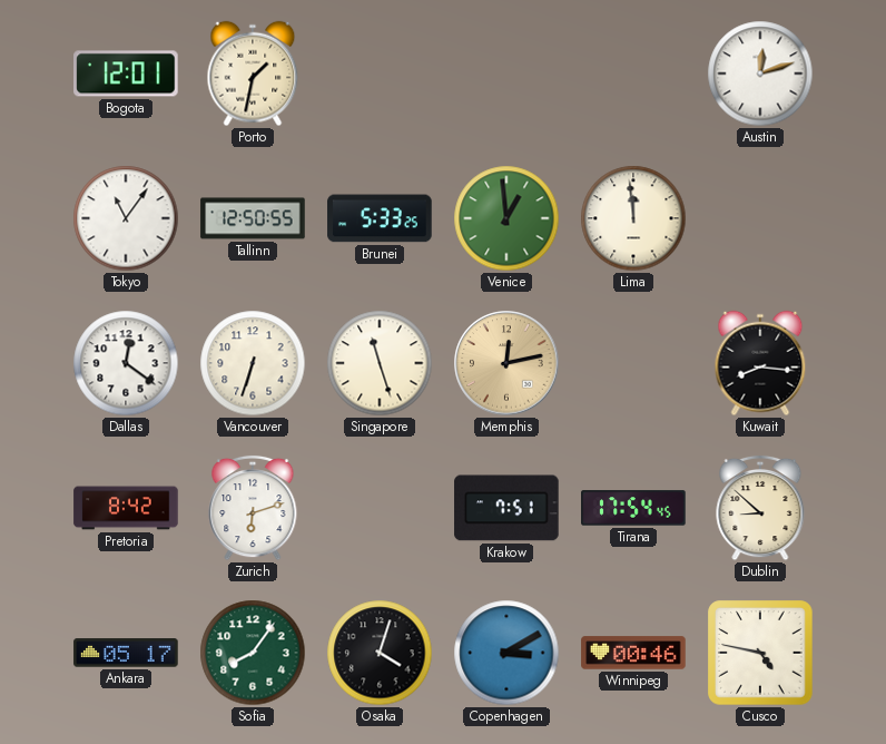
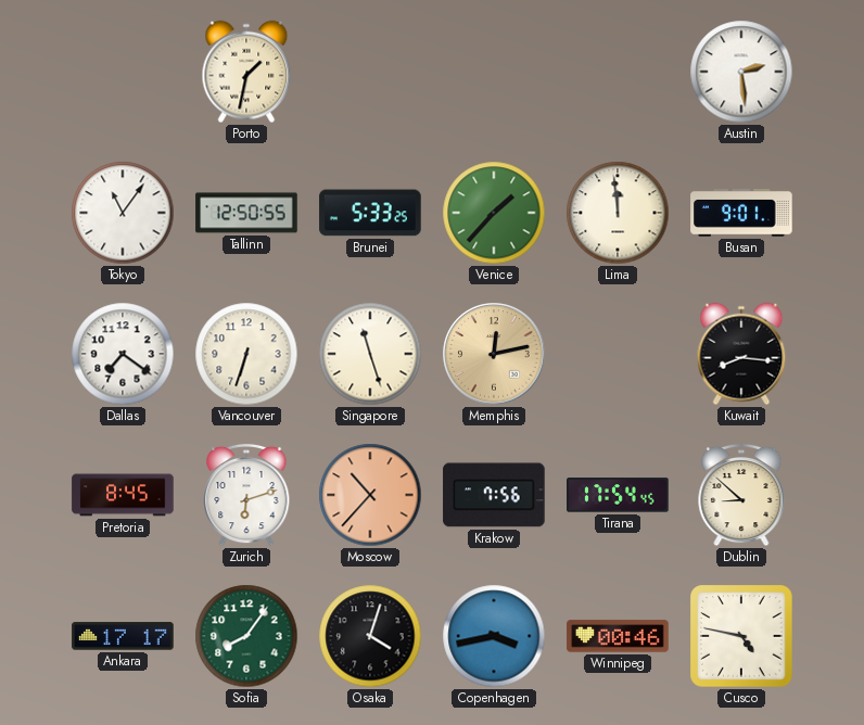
Bogota: 12:01 -> none (126, 74)
Austin: 12:12 -> 2:29 (741, 72)
Venice: 12:59 -> 1:37 (494, 213)
Busan: none -> 9:01 (741, 214)
Dallas: 12:21 -> 7:21 (123, 354)
Pretoria: 8:42 -> 8:45 (123, 495)
Moscow: none -> 10:37 (370, 495)
Krakow: 7:51 -> 7:56 (494, 495)
Ankara: 05:17 -> 17:17 (123, 636)
Copenhagen: 3:10 -> 3:43 (494, 636)
